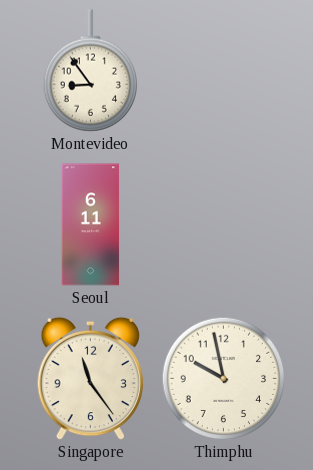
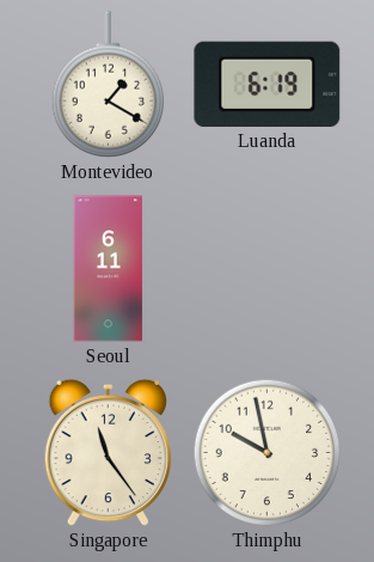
Montevideo: 8:54 -> 1:20 (108, 85)
Luanda: none -> 6:19 (268, 84)
